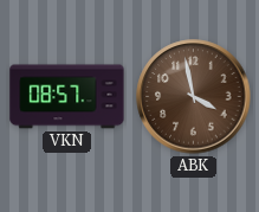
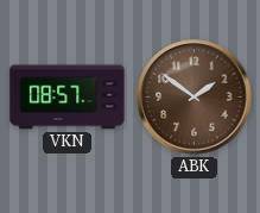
ABK: 3:58 -> 1:51 (195, 98)
